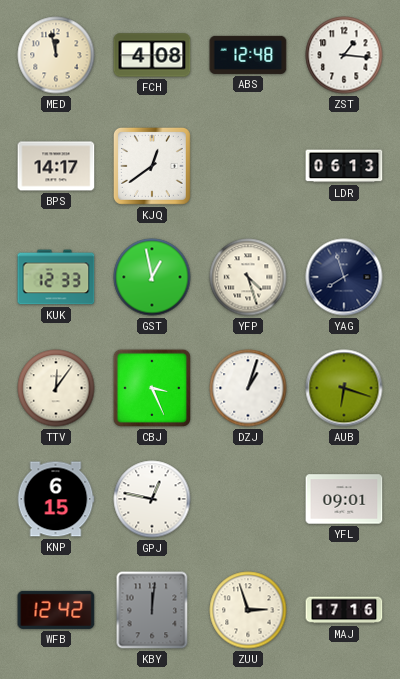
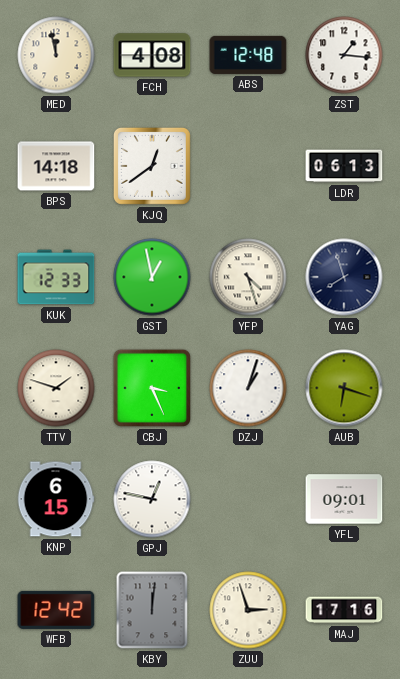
BPS: 14:17 -> 14:18 (56, 166)
TTV: 12:06 -> 1:48 (56, 388)
